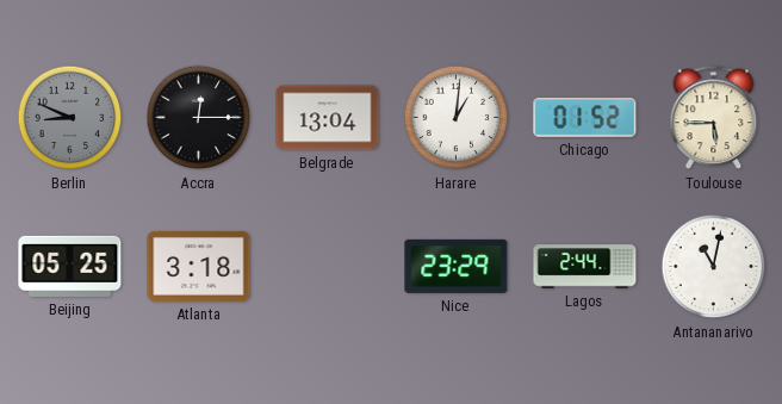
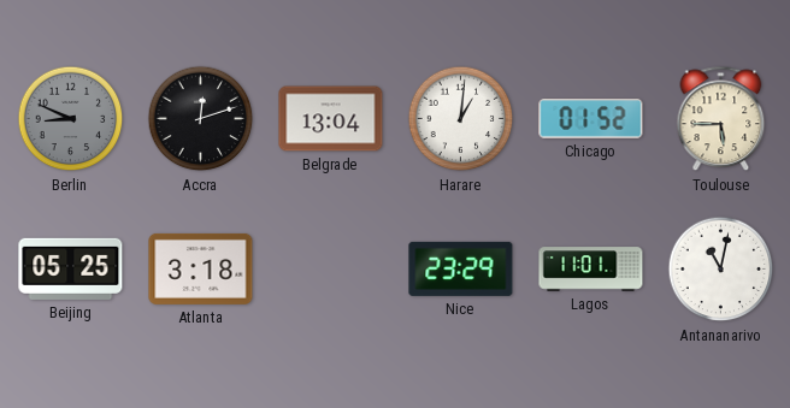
Accra: 12:15 -> 12:12 (201, 119)
Lagos: 2:44 -> 11:01 (591, 270)
